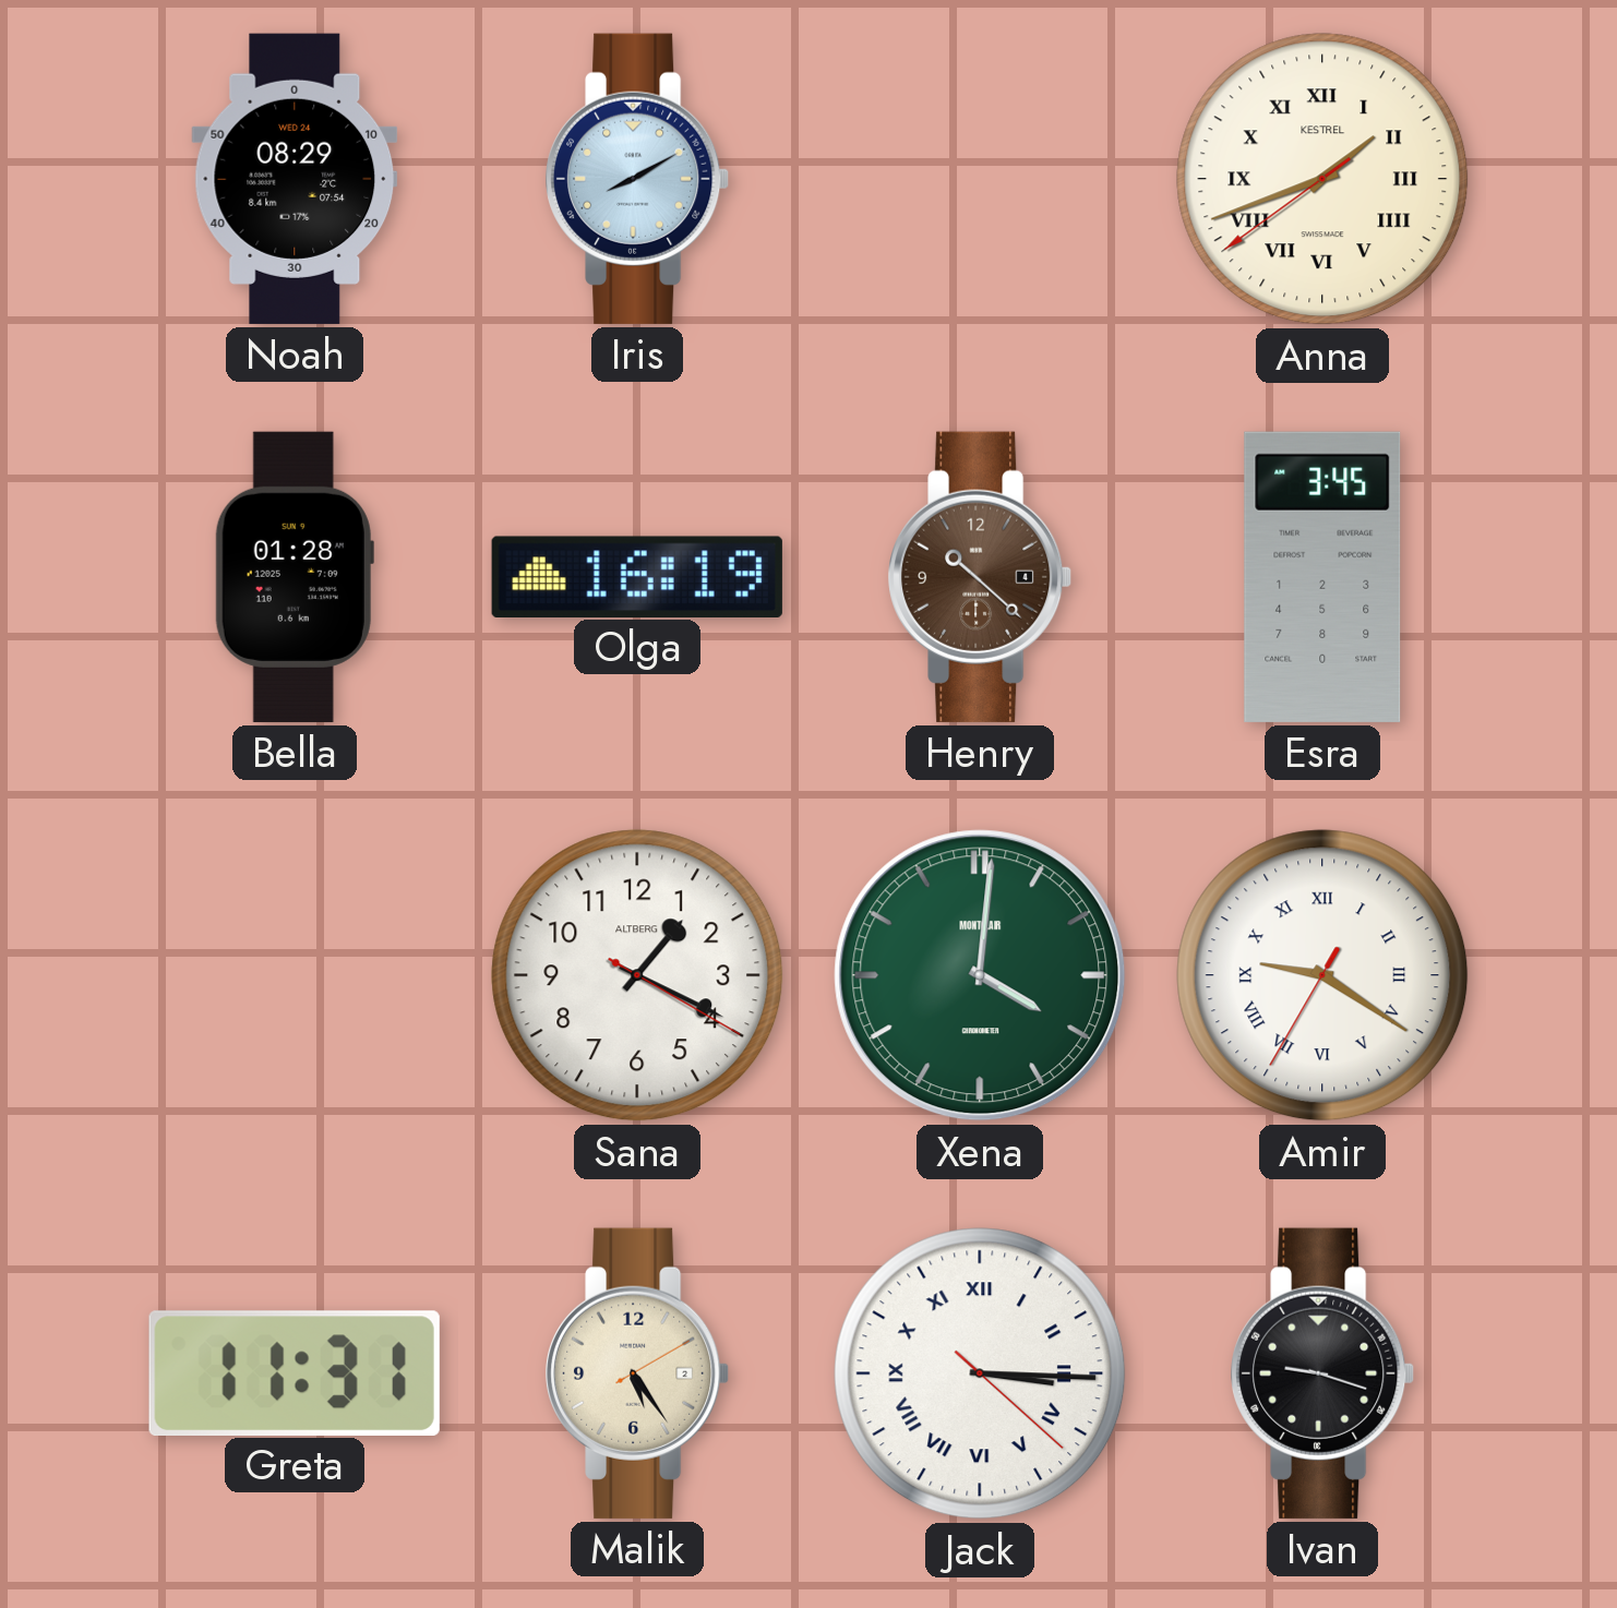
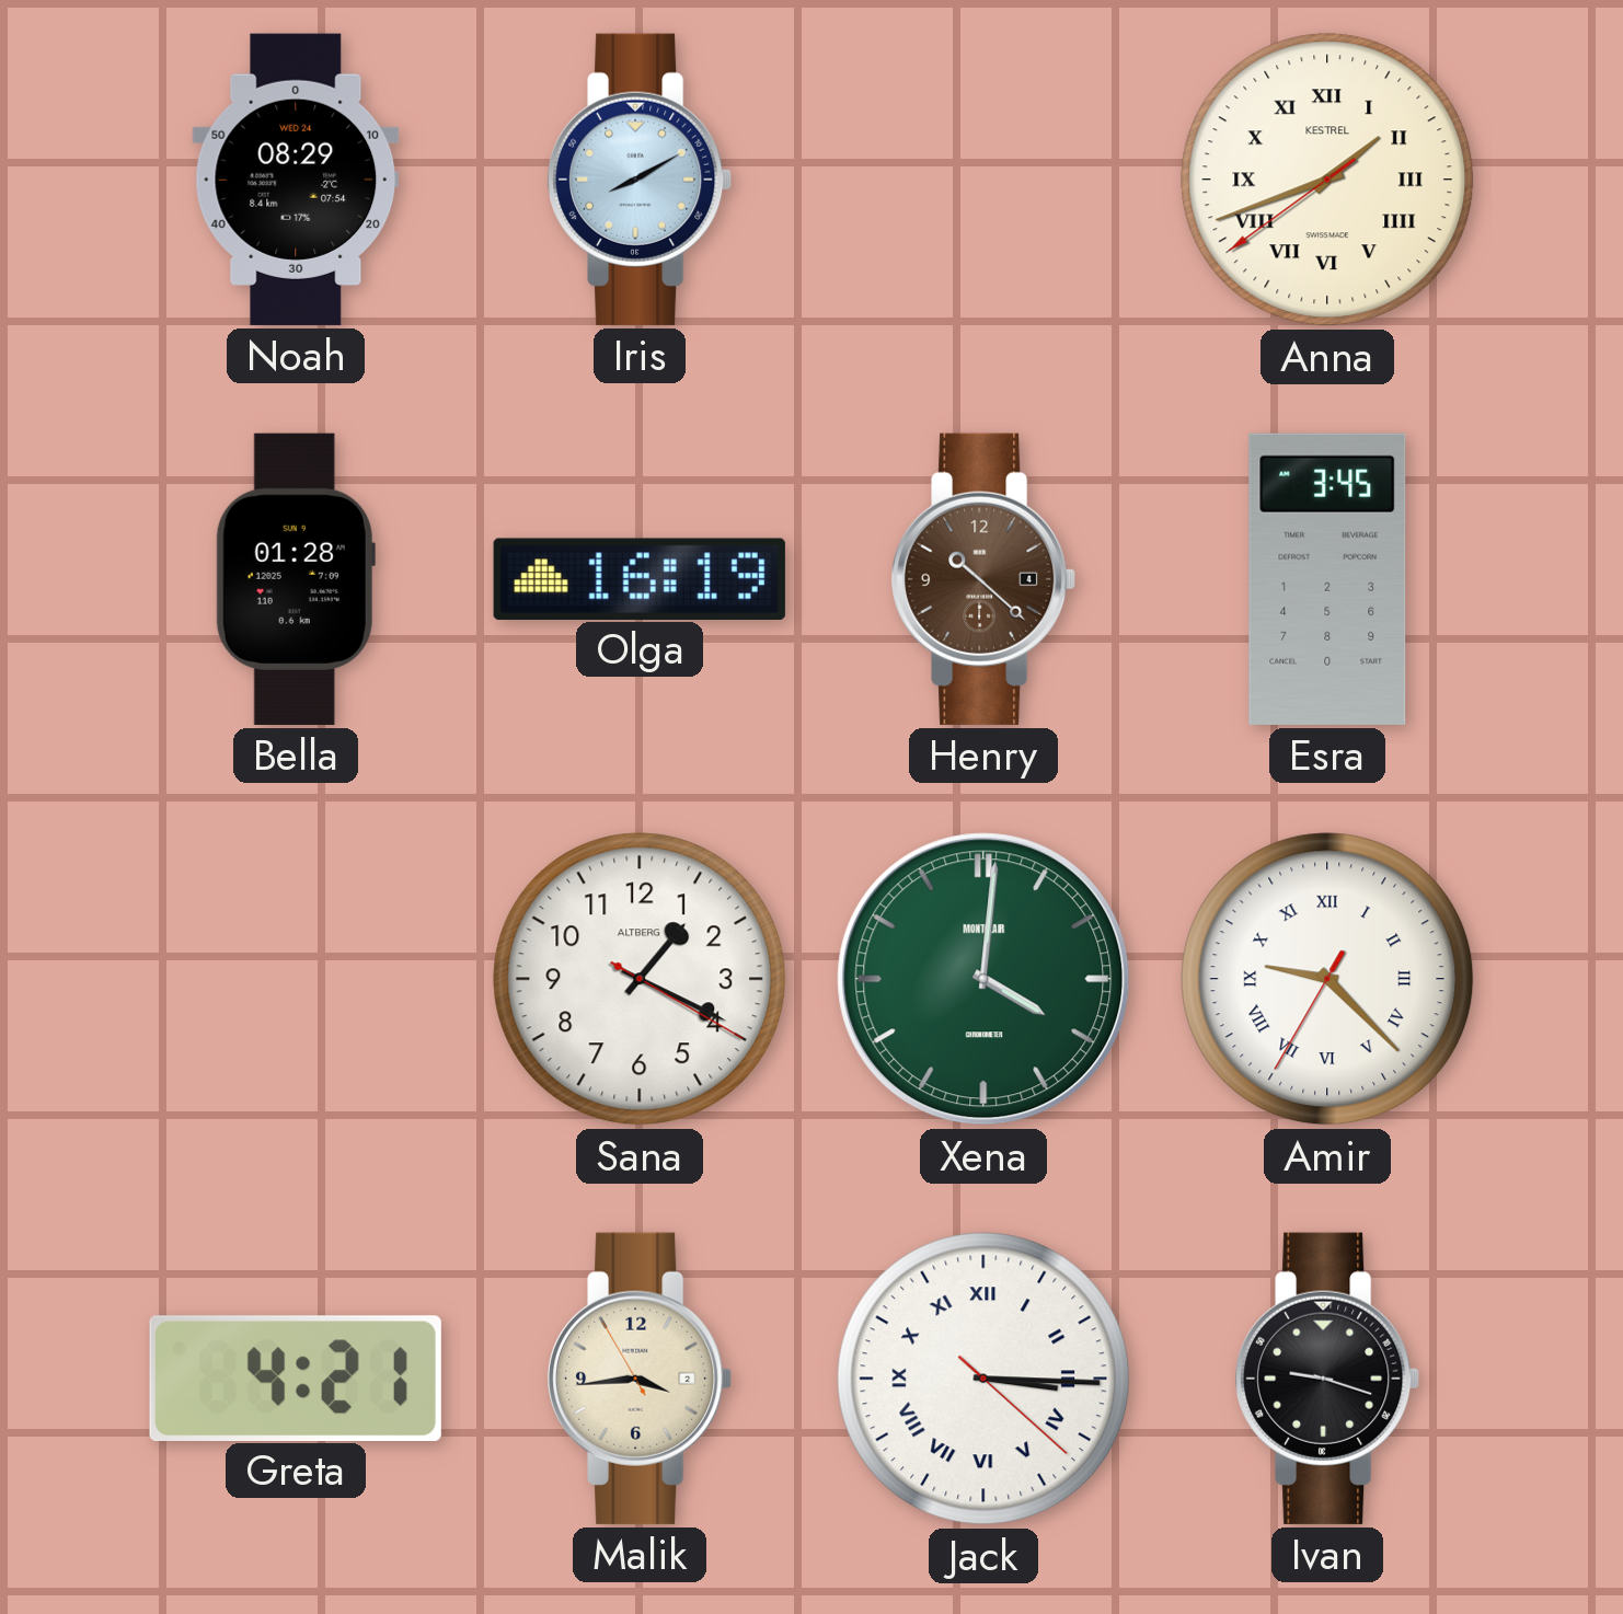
Amir: 9:20 -> 9:22 (1327, 979)
Greta: 11:31 -> 4:21 (296, 1377)
Malik: 5:24 -> 3:43 (641, 1379)
